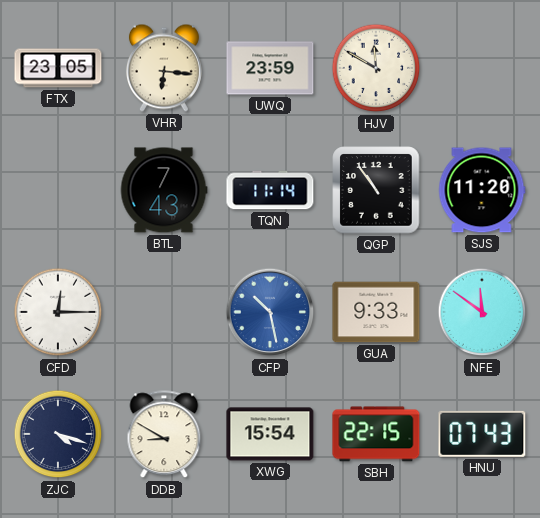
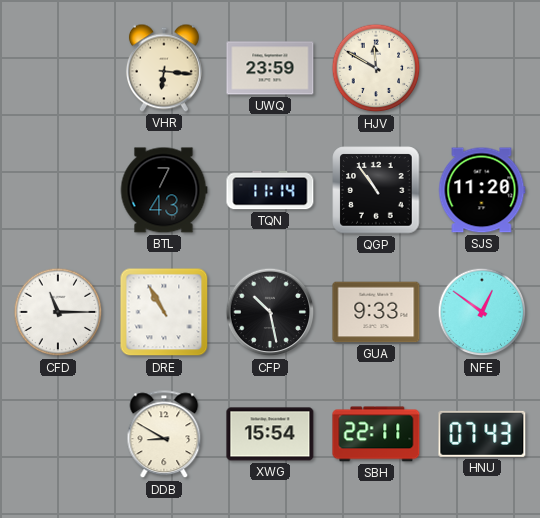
FTX: 23:05 -> none (58, 68)
CFD: 12:15 -> 11:15 (58, 312)
DRE: none -> 10:55 (164, 312)
CFP dial: blue -> black (270, 312)
NFE: 11:51 -> 12:51 (482, 312)
ZJC: 4:18 -> none (58, 434)
SBH: 22:15 -> 22:11 (376, 434)
